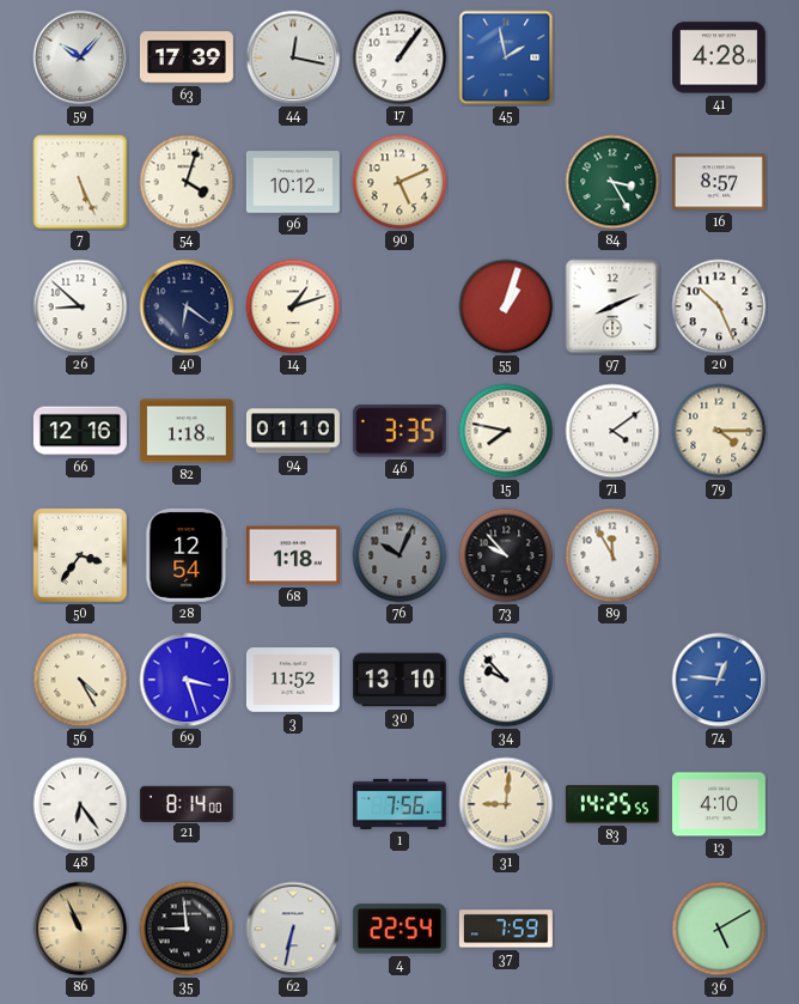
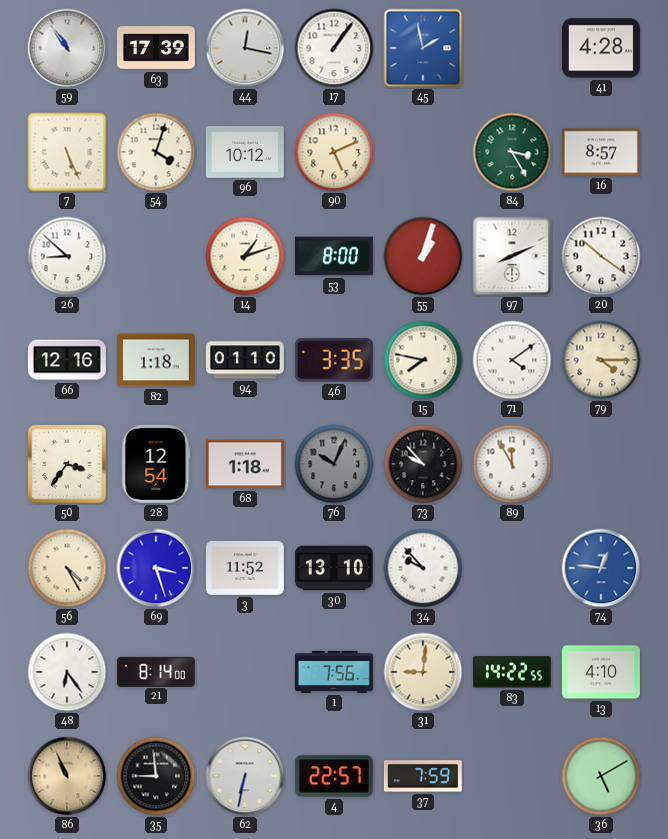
59: 10:07 -> 10:54 (67, 48)
40: 6:21 -> none (187, 306)
53: none -> 8:00 (334, 256)
20: 10:26 -> 10:21 (601, 256)
83: 14:25 -> 14:22 (512, 672)
4: 22:54 -> 22:57 (334, 776)
